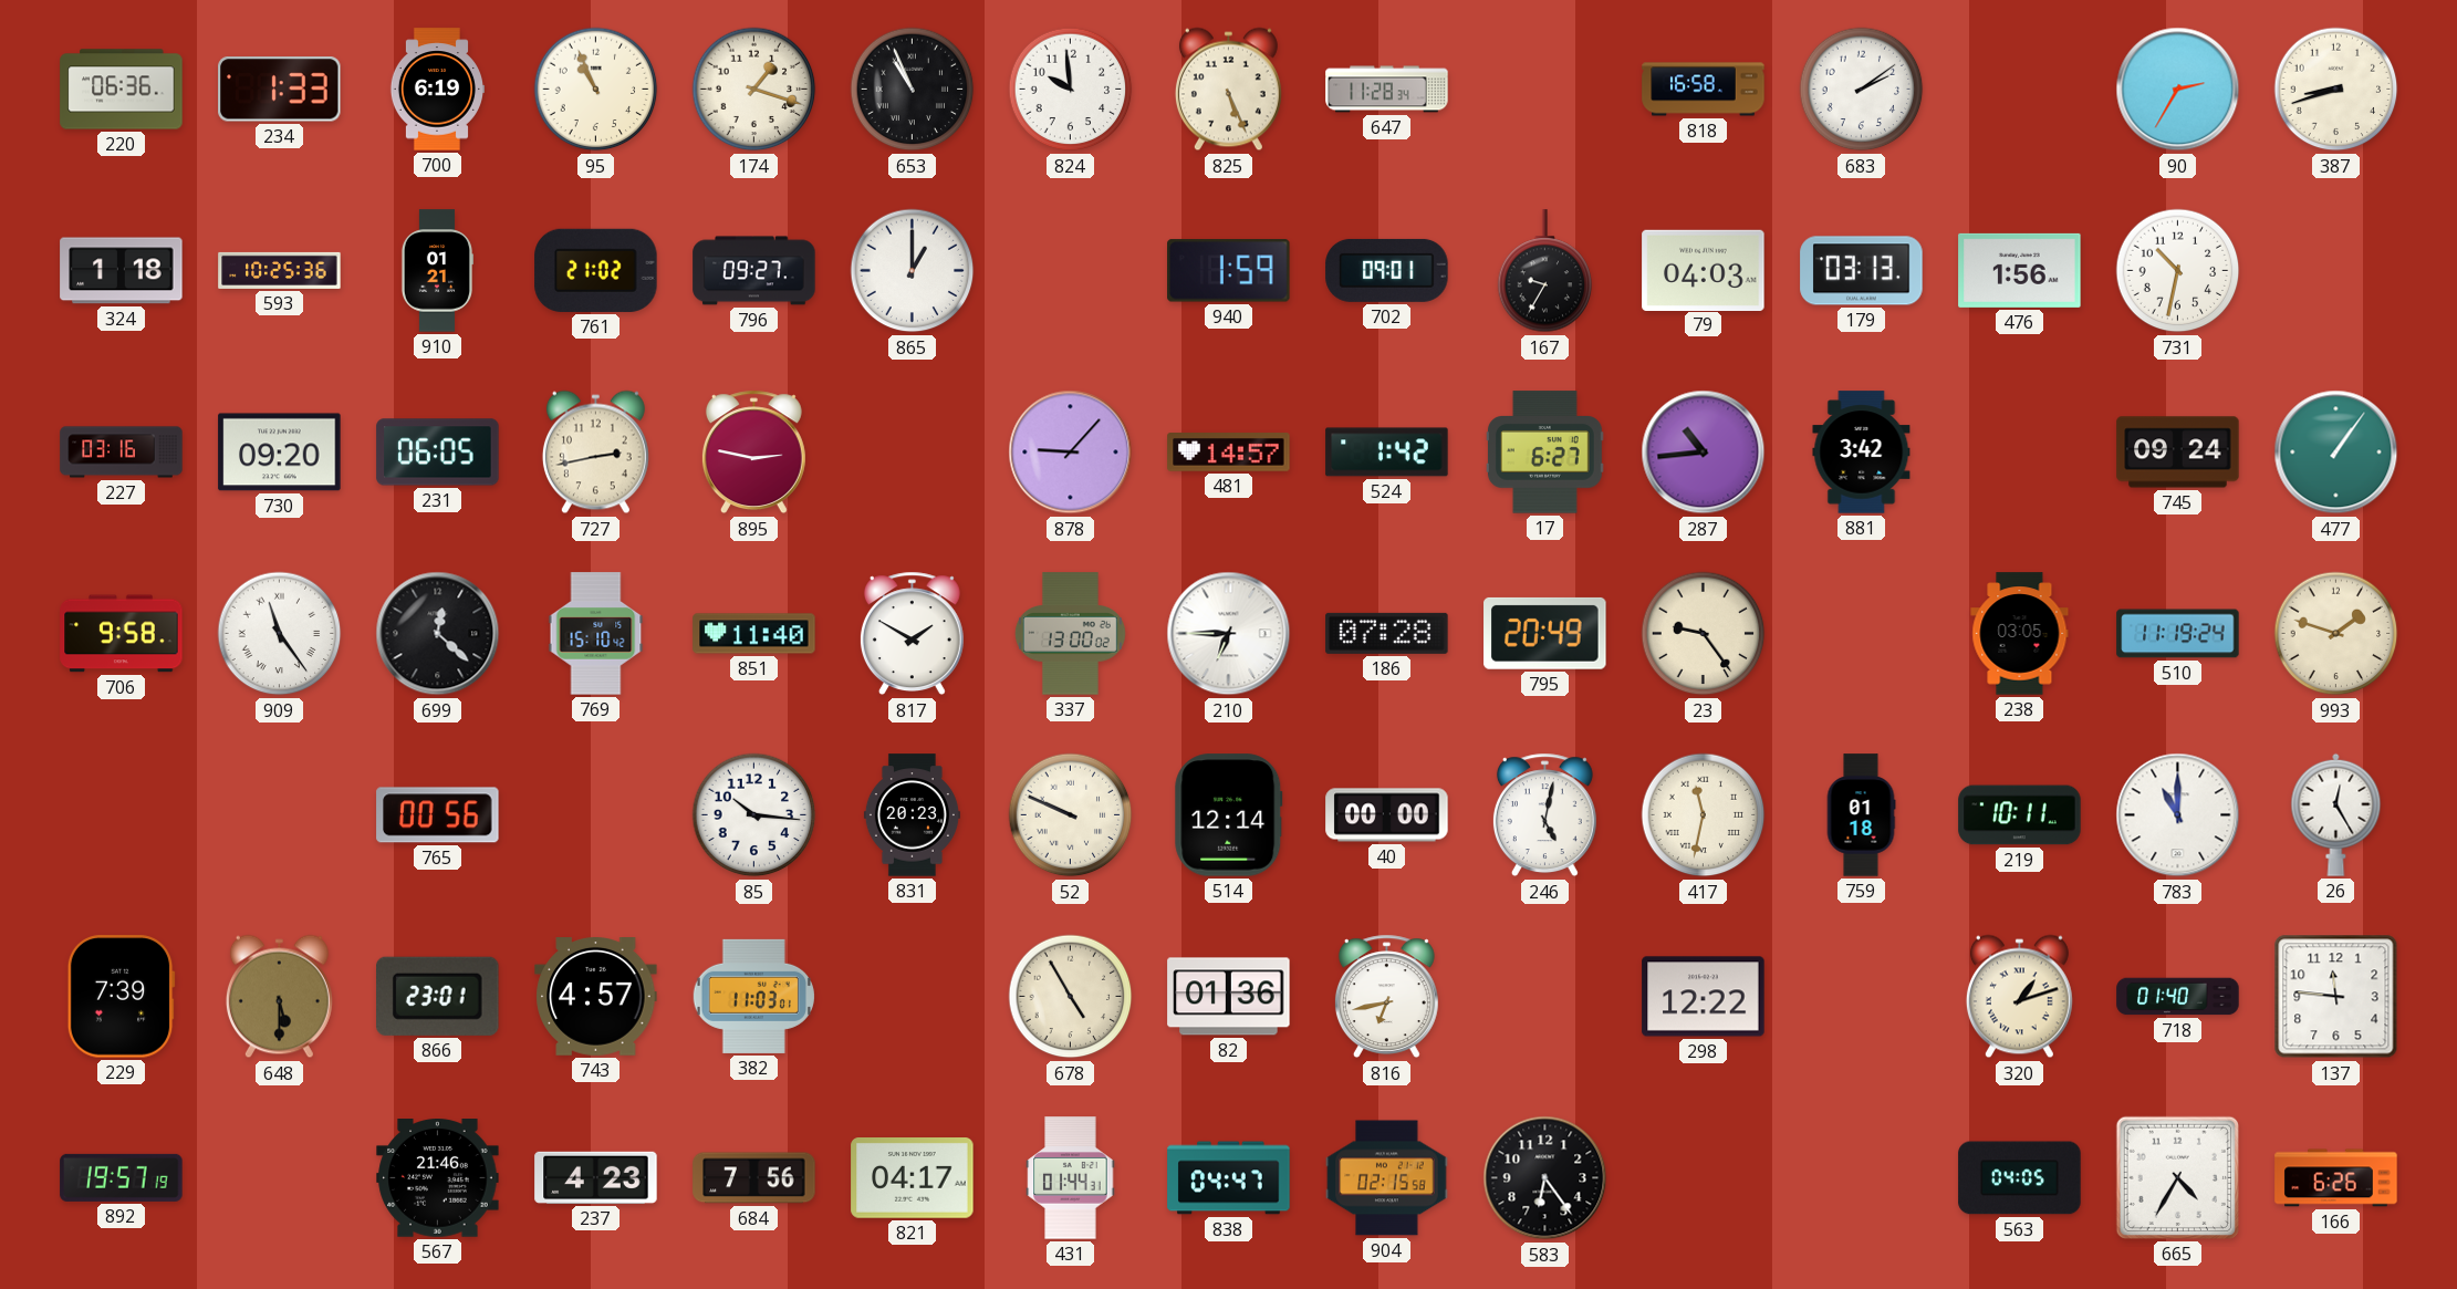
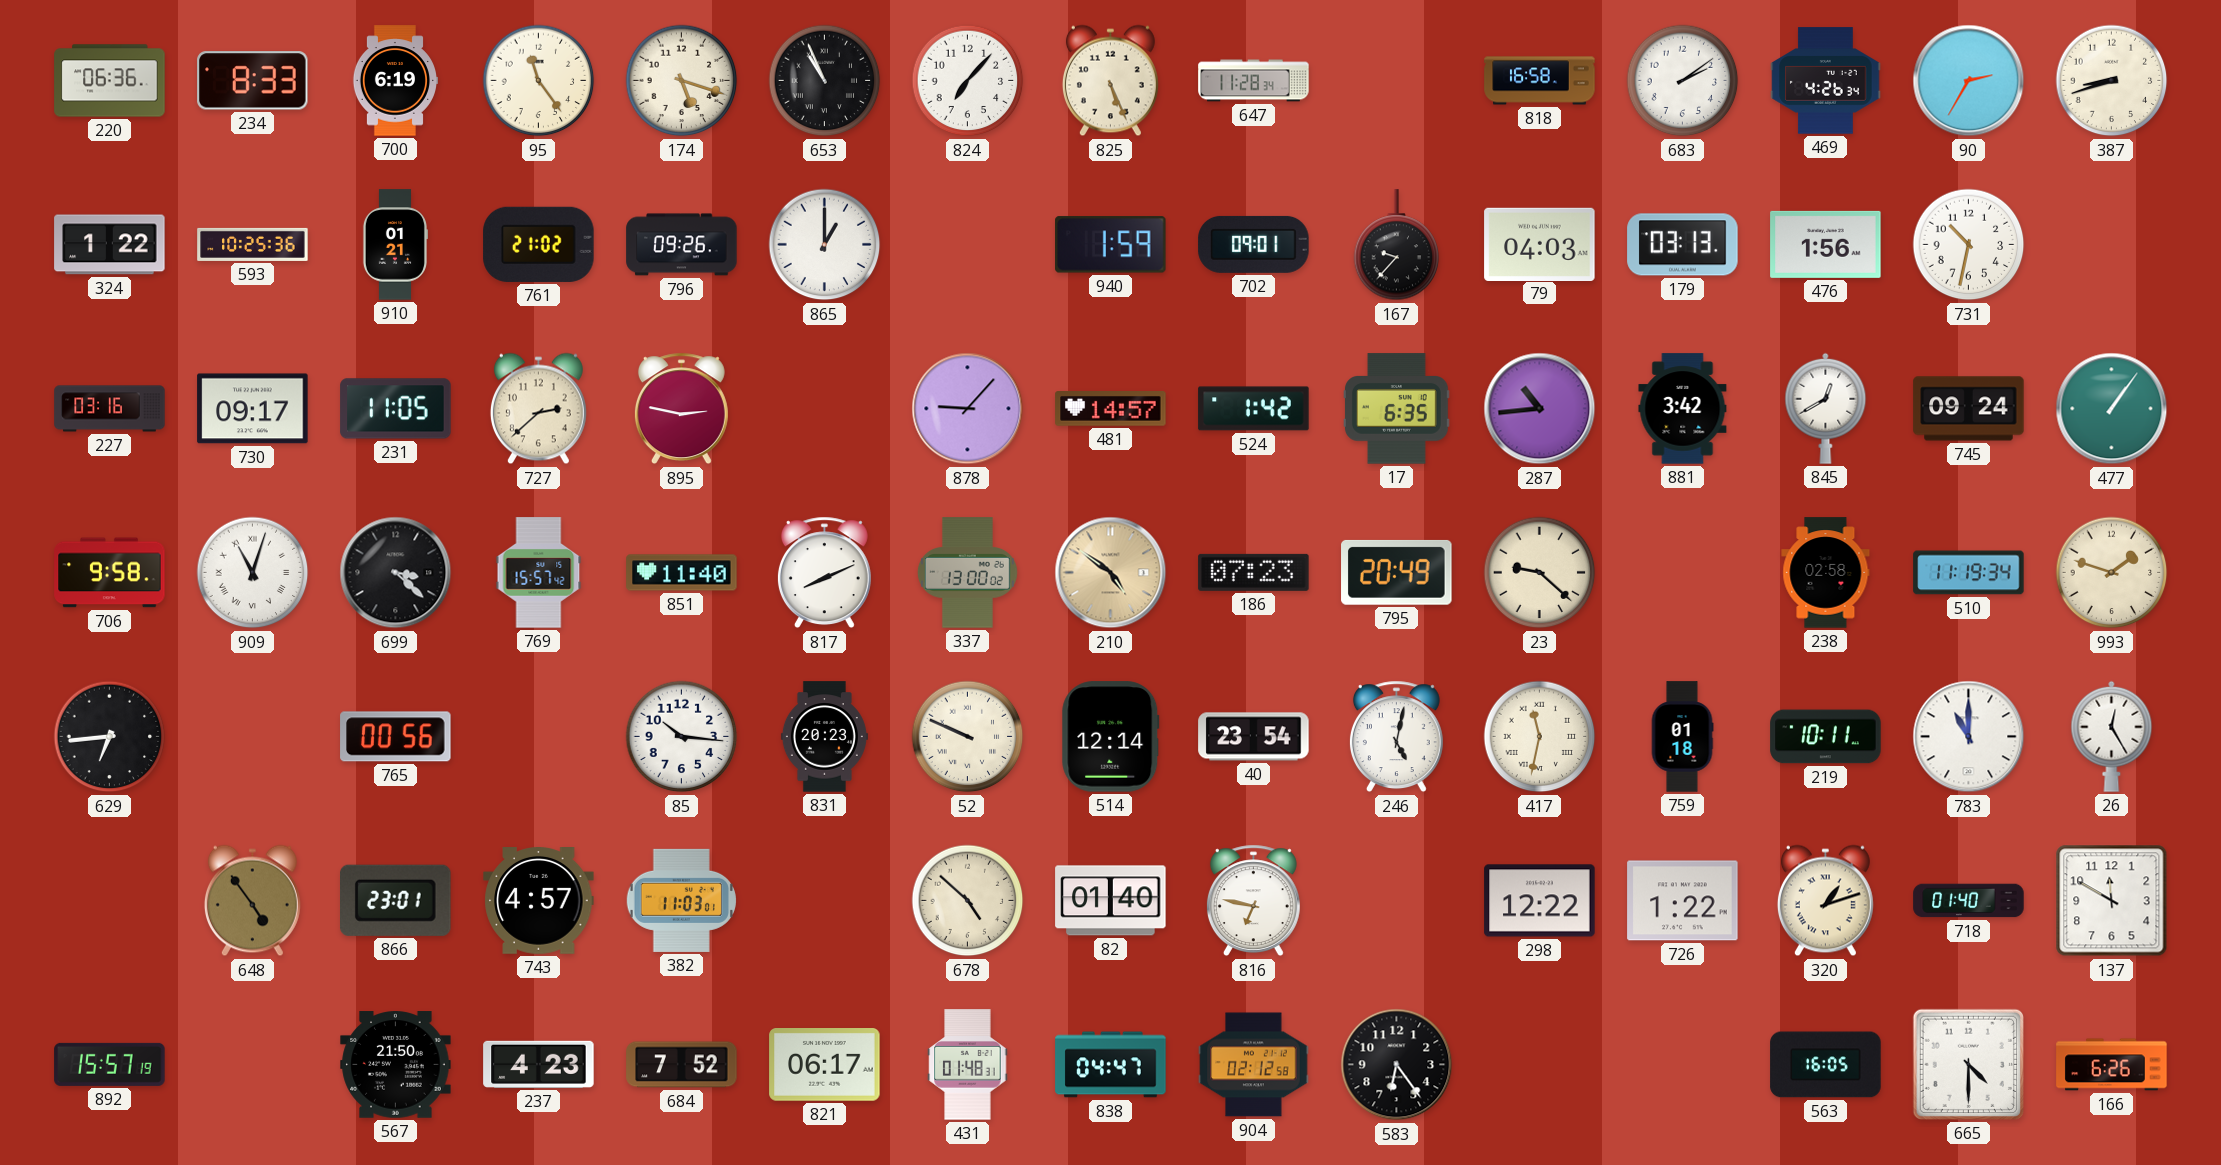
234: 1:33 -> 8:33 (253, 81)
95: 10:56 -> 11:24 (539, 81)
174: 1:18 -> 5:18 (682, 81)
824: 9:59 -> 7:07 (968, 81)
469: none -> 4:26 (1826, 81)
324: 1:18 -> 1:22 (110, 245)
796: 09:27 -> 09:26 (682, 245)
167: 9:35 -> 9:37 (1397, 245)
730: 09:20 -> 09:17 (253, 409)
231: 06:05 -> 11:05 (396, 409)
727: 2:43 -> 2:38 (538, 409)
17: 6:27 -> 6:35 (1396, 409)
845: none -> 12:40 (1826, 408)
909: 11:24 -> 11:03 (253, 573)
699: 12:22 -> 3:22 (396, 573)
769: 15:10 -> 15:57 (539, 573)
817: 1:50 -> 8:11 (824, 573)
210: 6:45 -> 4:51 (1111, 573)
210 dial: white -> champagne (1111, 573)
186: 07:28 -> 07:23 (1254, 572)
23: 9:24 -> 9:22 (1540, 573)
238: 03:05 -> 02:58 (1826, 573)
510: 11:19:24 -> 11:19:34 (1969, 573)
629: none -> 6:44 (110, 737)
40: 00:00 -> 23:54 (1254, 737)
229: 7:39 -> none (121, 997)
648: 5:30 -> 4:54 (252, 901)
678: 4:55 -> 4:52 (968, 901)
82: 01:36 -> 01:40 (1111, 901)
816: 6:43 -> 6:47 (1253, 901)
726: none -> 1:22 (1683, 901)
137: 11:46 -> 11:50 (2112, 901)
892: 19:57 -> 15:57 (110, 1064)
567: 21:46 -> 21:50 (396, 1065)
684: 7:56 -> 7:52 (682, 1065)
821: 04:17 -> 06:17 (825, 1065)
431: 01:44 -> 01:48 (968, 1065)
904: 02:15 -> 02:12 (1254, 1065)
563: 04:05 -> 16:05 (1826, 1065)
665: 4:35 -> 4:30 (1968, 1064)
